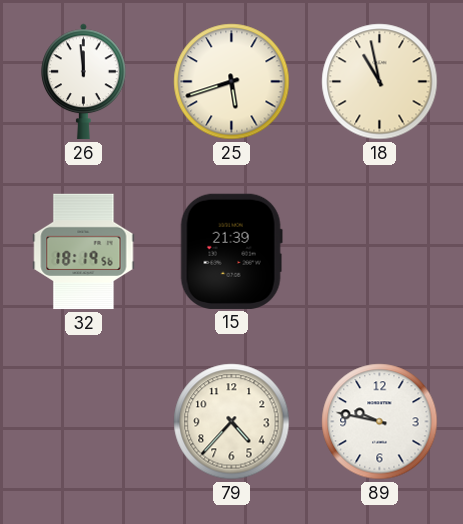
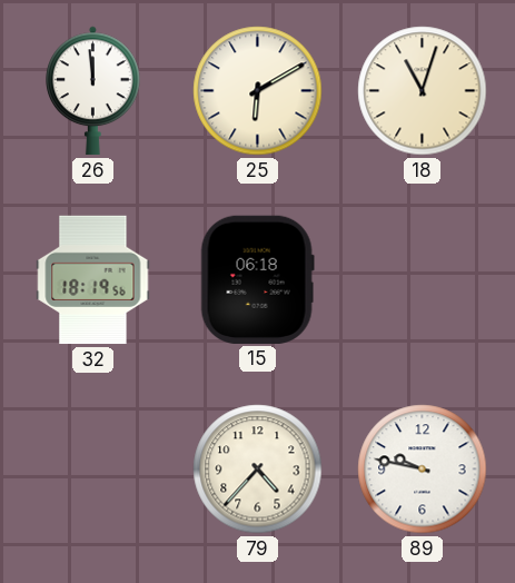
25: 5:42 -> 6:10 (258, 91)
18: 10:58 -> 11:03 (423, 91)
15: 21:39 -> 06:18 (257, 279)
